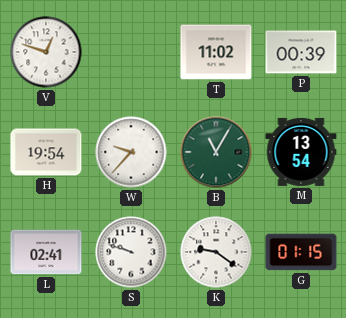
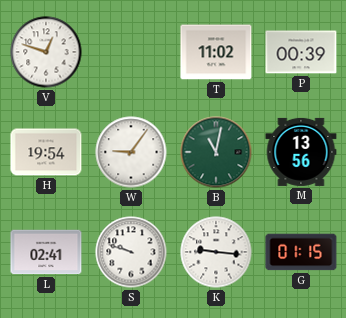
W: 9:37 -> 9:06 (131, 152)
B: 11:05 -> 11:02 (216, 152)
M: 13:54 -> 13:56 (301, 152)
K: 9:21 -> 9:16 (216, 252)
